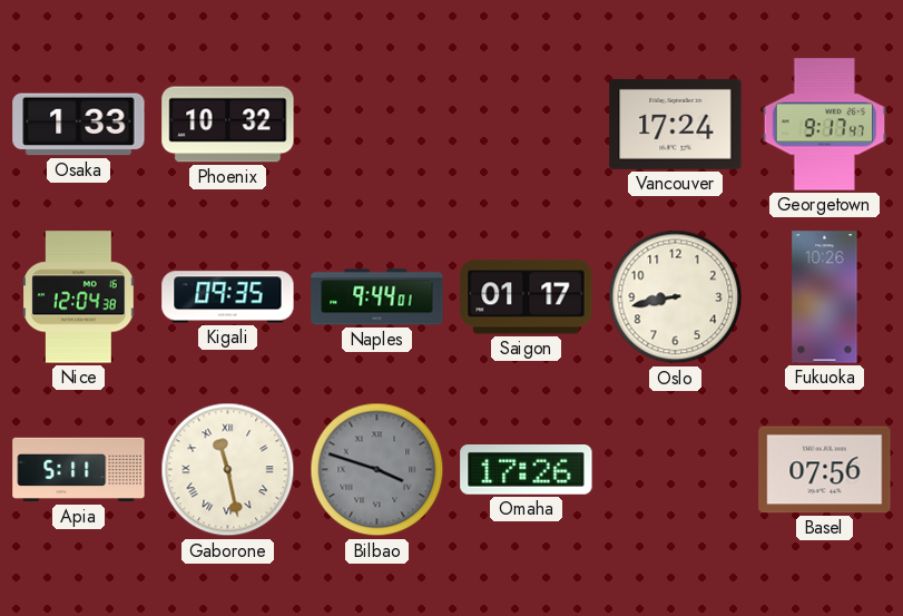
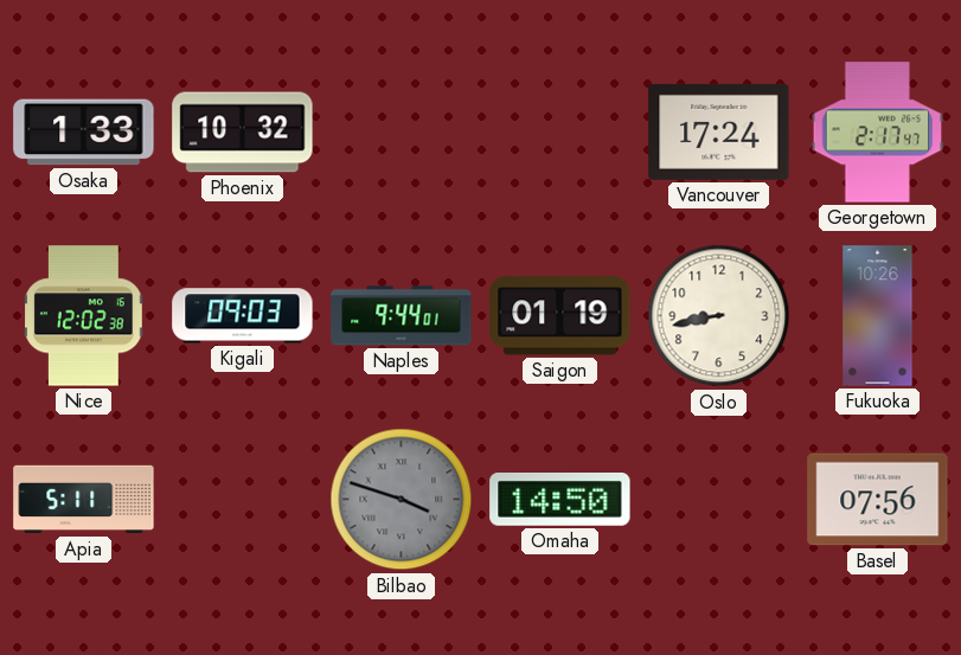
Georgetown: 9:17 -> 2:17 (878, 133)
Nice: 12:04 -> 12:02 (84, 316)
Kigali: 09:35 -> 09:03 (243, 316)
Saigon: 01:17 -> 01:19 (560, 316)
Gaborone: 11:28 -> none (228, 470)
Omaha: 17:26 -> 14:50 (560, 500)
